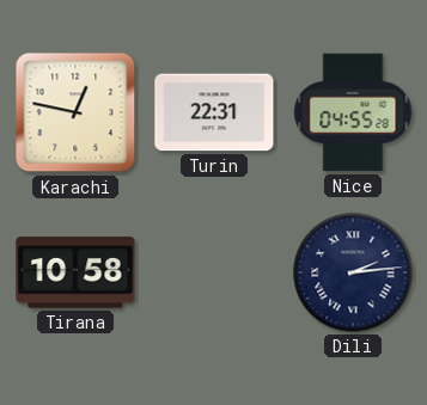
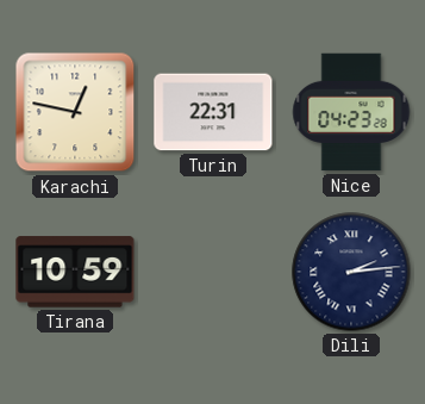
Nice: 04:55 -> 04:23 (351, 112)
Tirana: 10:58 -> 10:59 (75, 272)
